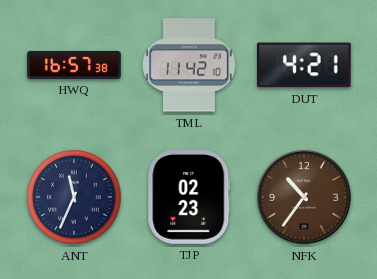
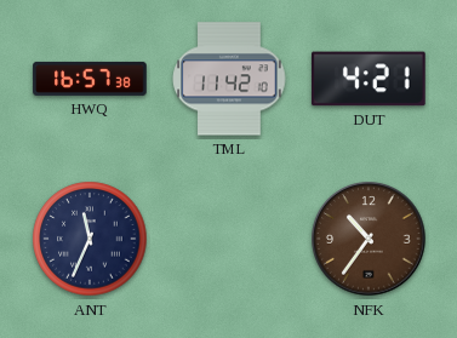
TJP: 02:23 -> none (189, 198)
